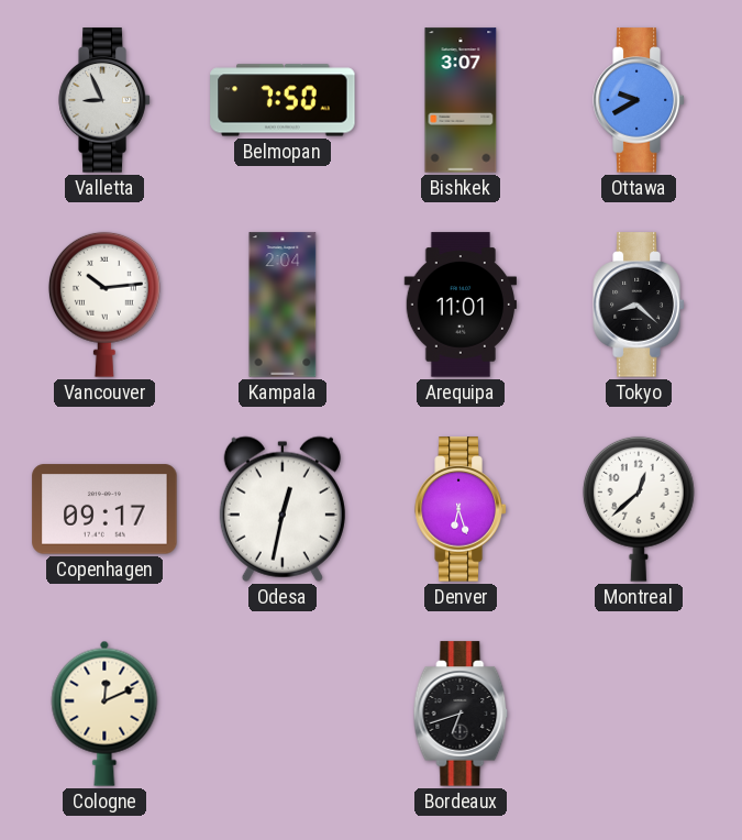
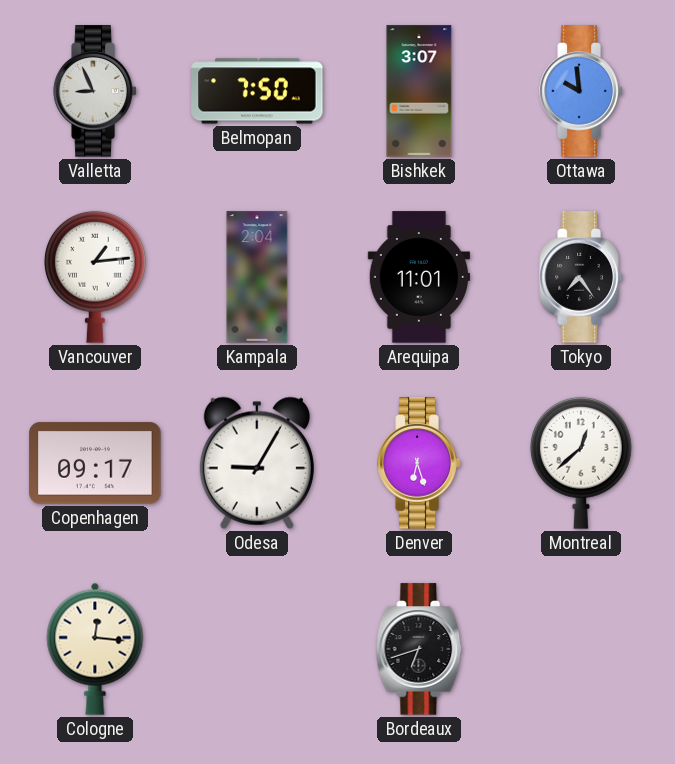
Ottawa: 9:40 -> 9:59 (581, 91)
Vancouver: 10:14 -> 1:14 (95, 277)
Tokyo: 8:22 -> 7:24 (581, 277)
Odesa: 12:32 -> 9:05 (257, 463)
Cologne: 12:11 -> 12:16 (95, 649)
